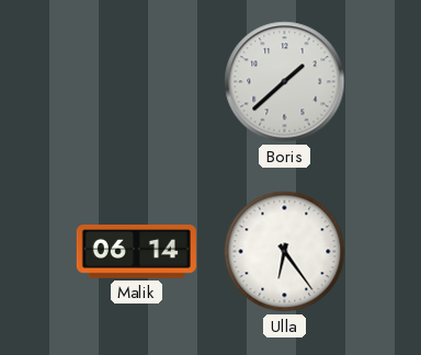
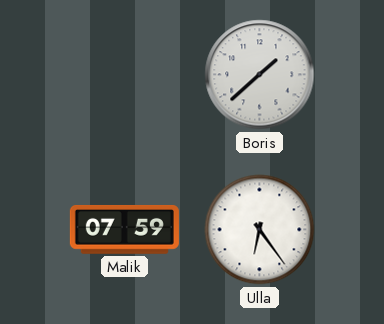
Malik: 06:14 -> 07:59 (124, 229)
